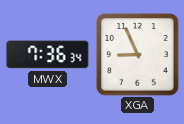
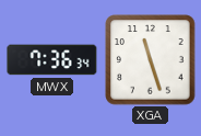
XGA: 8:56 -> 11:27 (151, 60)
